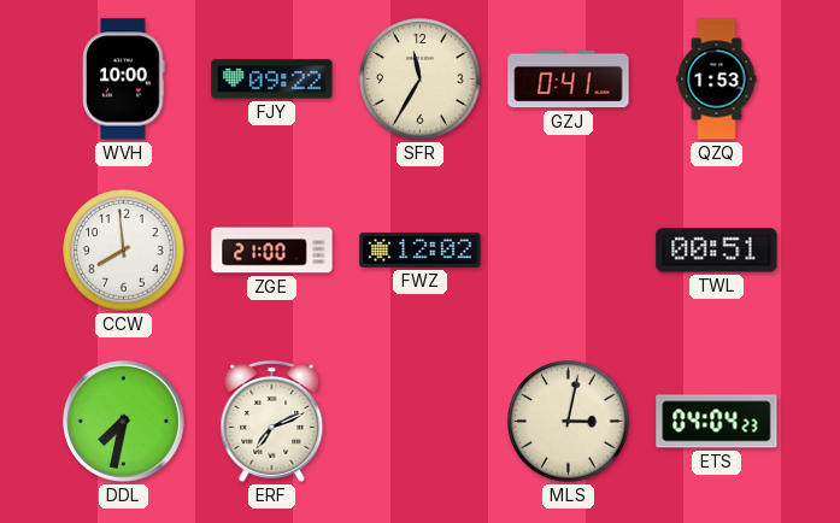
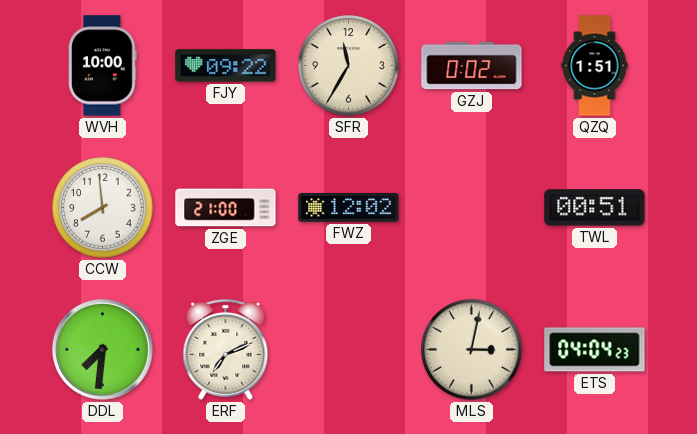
GZJ: 0:41 -> 0:02 (472, 66)
QZQ: 1:53 -> 1:51 (595, 66)
DDL: 7:32 -> 7:31 (102, 349)
